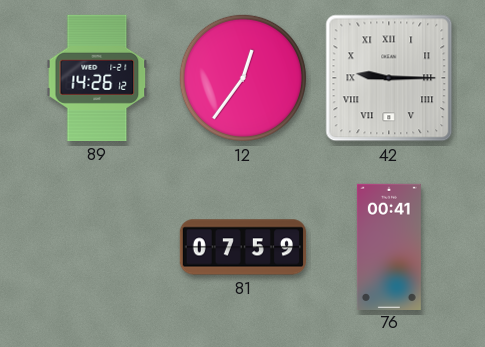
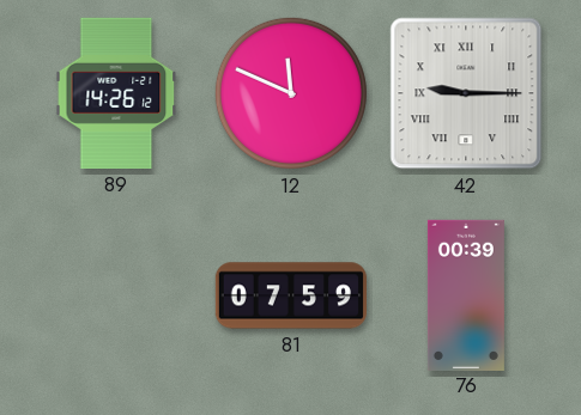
12: 12:36 -> 11:49 (291, 93)
76: 00:41 -> 00:39 (466, 294)
